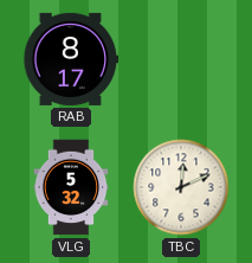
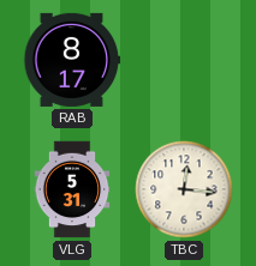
VLG: 5:32 -> 5:31 (72, 189)
TBC: 12:11 -> 12:16 (184, 189)
